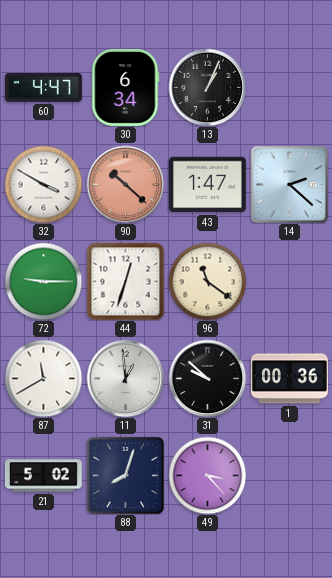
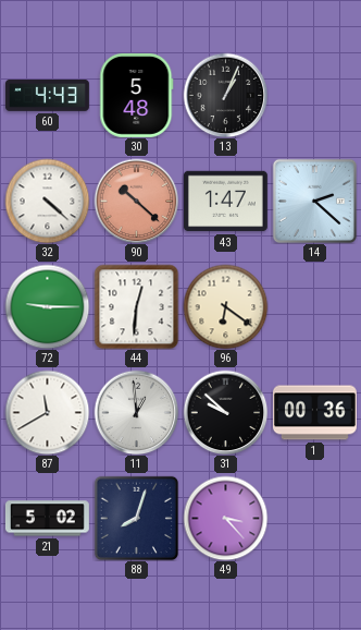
60: 4:47 -> 4:43 (47, 96)
30: 6:34 -> 5:48 (137, 95)
32: 3:50 -> 4:22 (47, 201)
44: 12:33 -> 12:31 (136, 306)
96: 11:21 -> 6:21 (225, 306)
